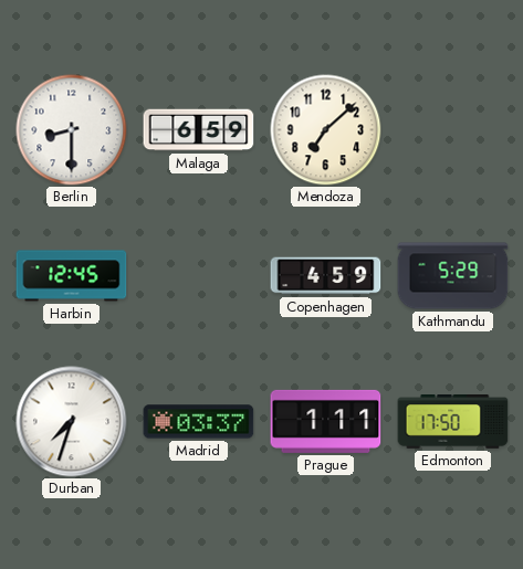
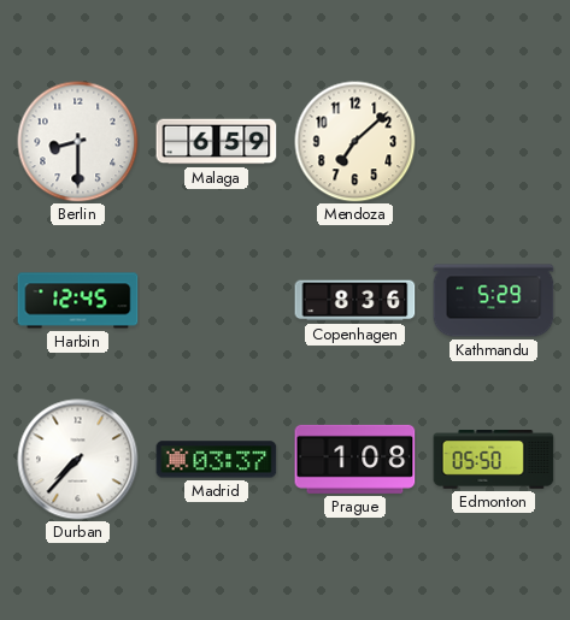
Copenhagen: 4:59 -> 8:36 (355, 301)
Durban: 7:33 -> 7:37 (78, 460)
Prague: 1:11 -> 1:08 (355, 459)
Edmonton: 17:50 -> 05:50 (494, 460)
